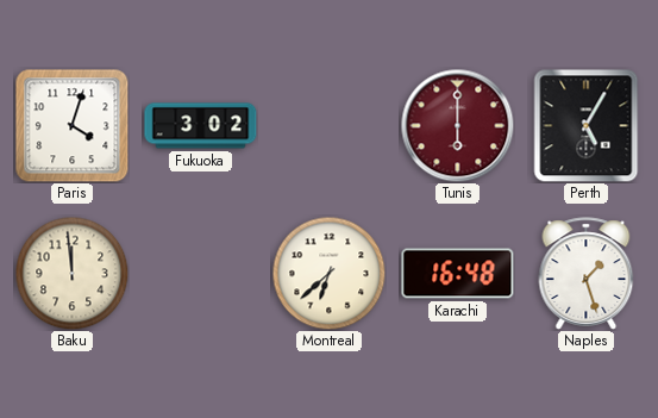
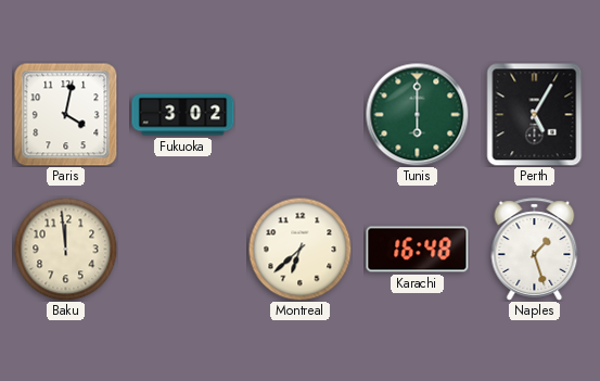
Paris: 4:03 -> 4:02 (66, 115)
Tunis dial: burgundy -> green (417, 114)
